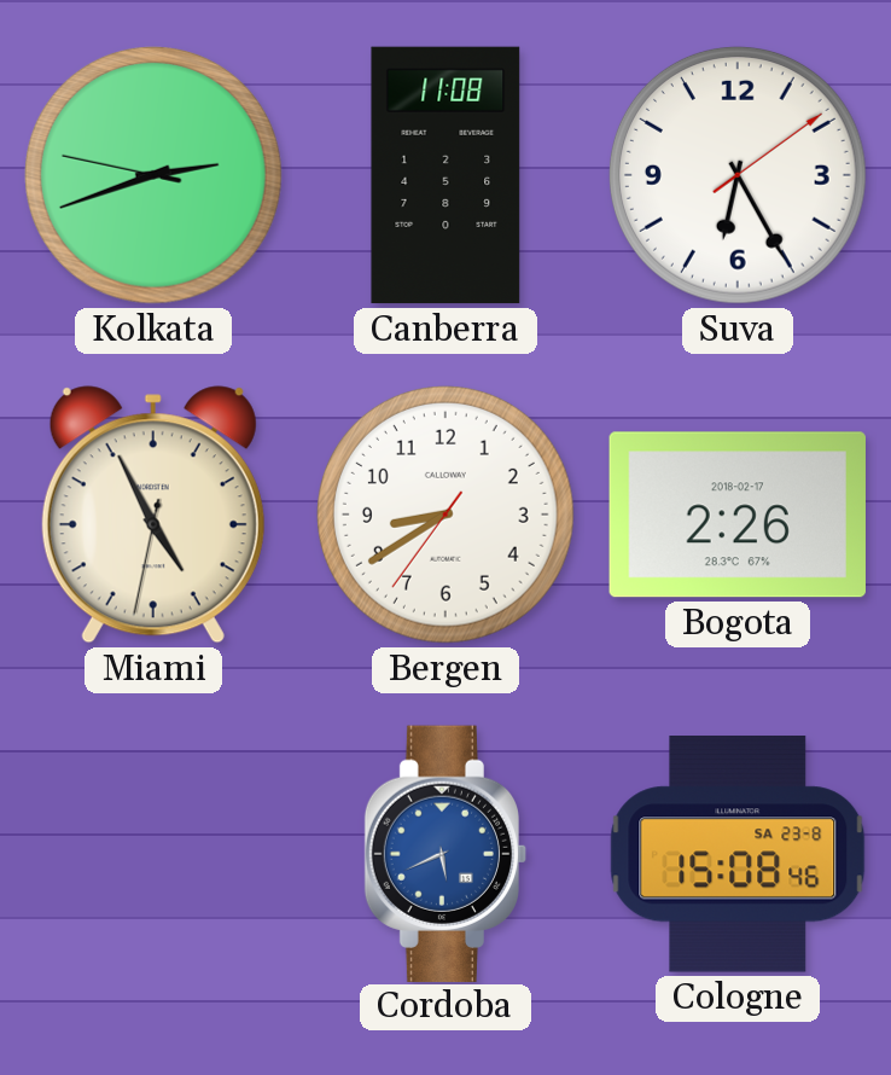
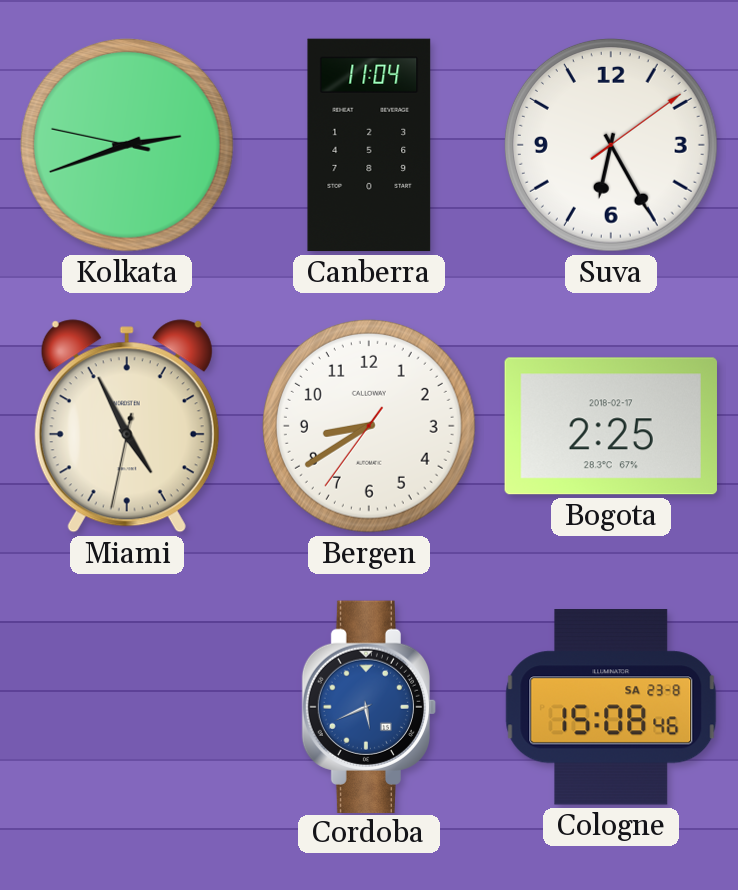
Canberra: 11:08 -> 11:04 (369, 145)
Bogota: 2:26 -> 2:25 (611, 426)
